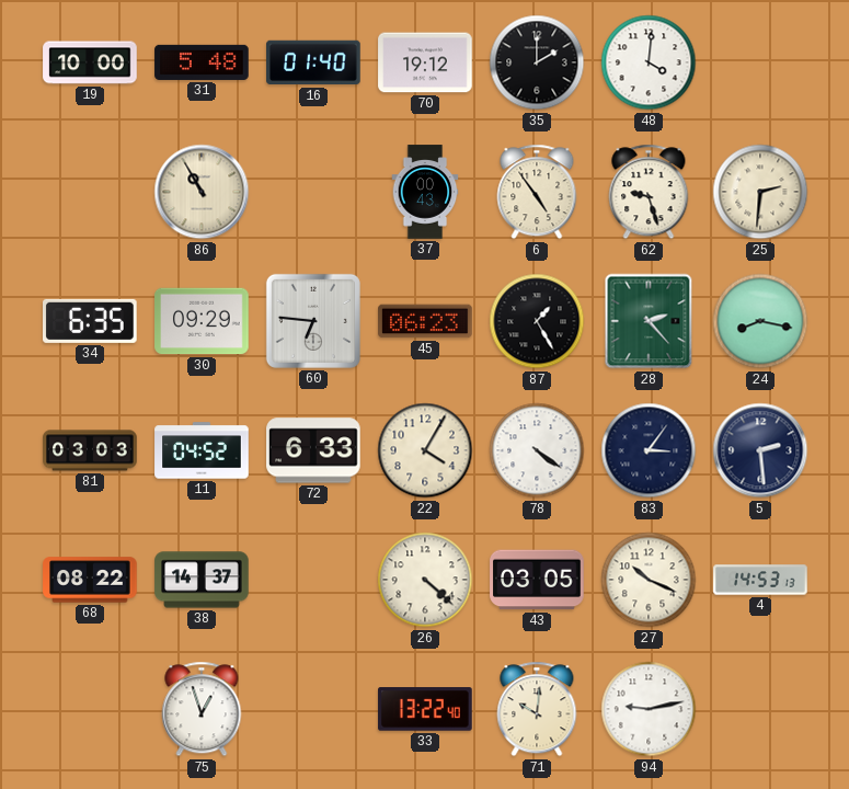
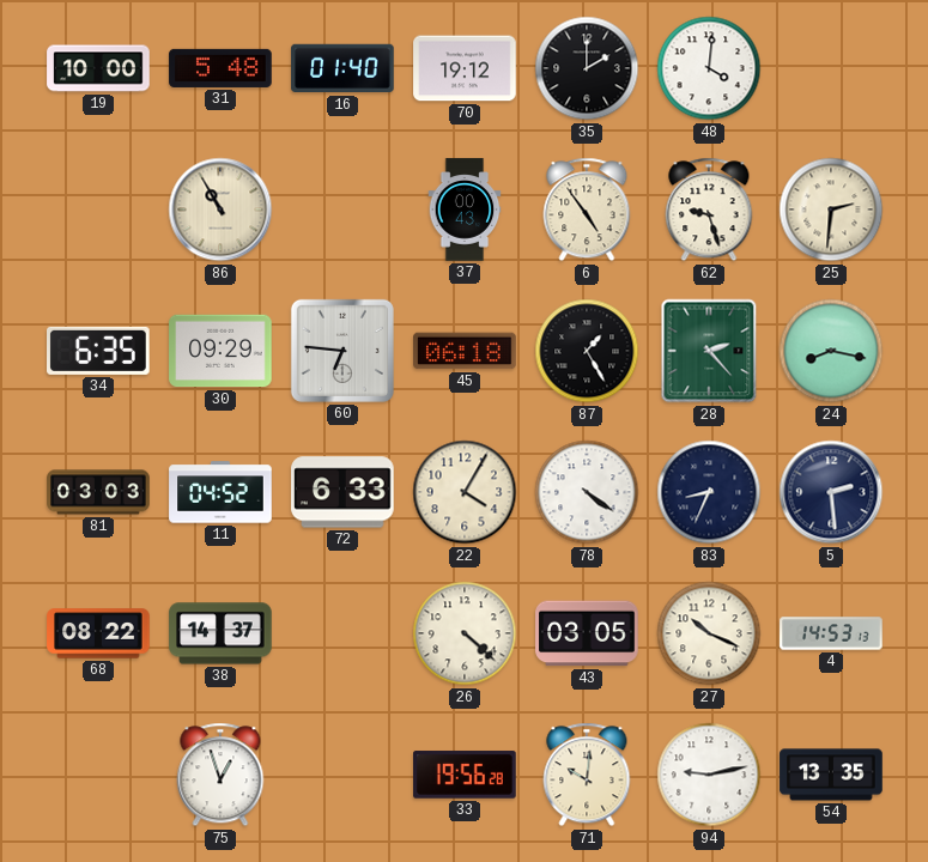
45: 06:23 -> 06:18 (465, 351)
83: 3:06 -> 8:34 (709, 492)
33: 13:22 -> 19:56 (465, 775)
54: none -> 13:35 (831, 775)
